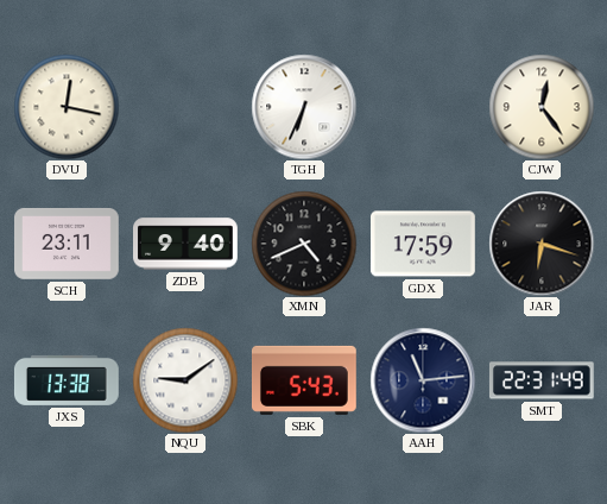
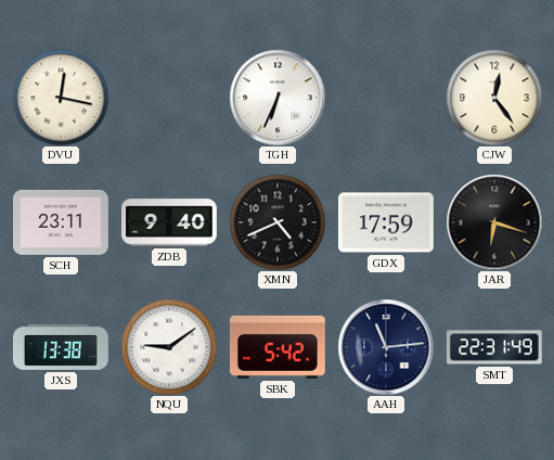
SBK: 5:43 -> 5:42 (278, 347)
